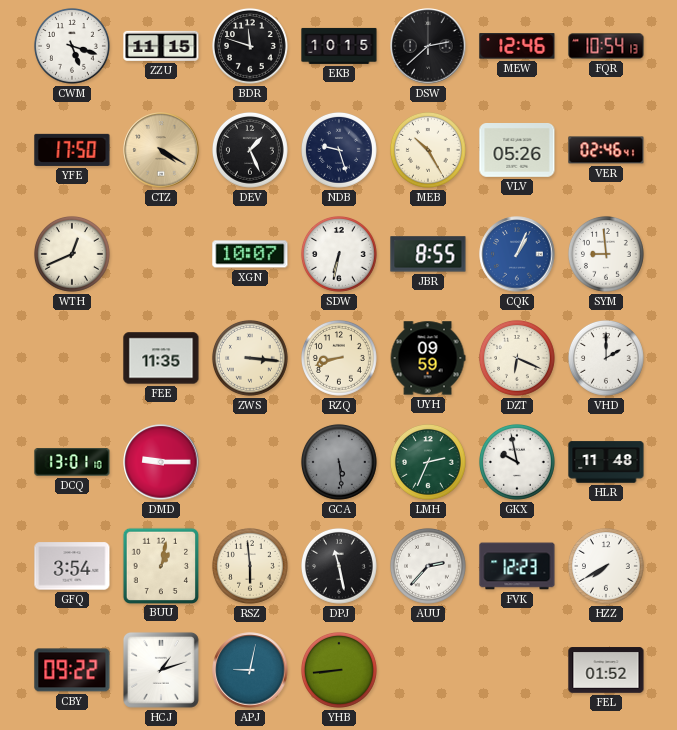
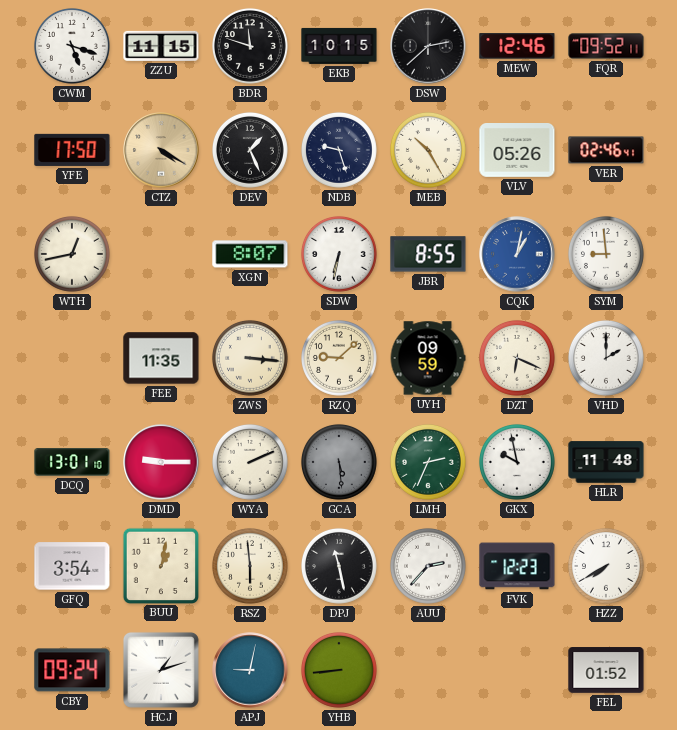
FQR: 10:54 -> 09:52 (606, 46)
WTH: 12:41 -> 12:43 (72, 254)
XGN: 10:07 -> 8:07 (250, 254)
CQK: 1:04 -> 1:02 (517, 254)
RZQ: 8:42 -> 9:08 (339, 358)
WYA: none -> 2:11 (250, 462)
CBY: 09:22 -> 09:24 (72, 670)
